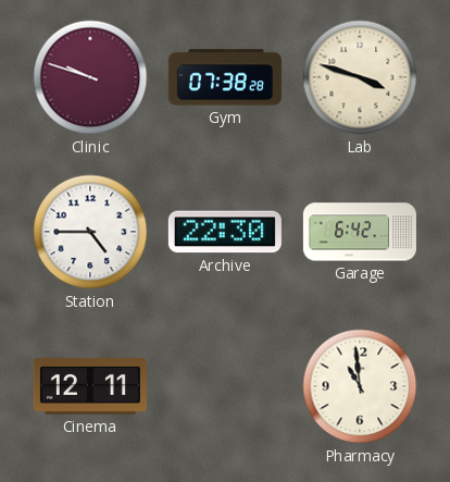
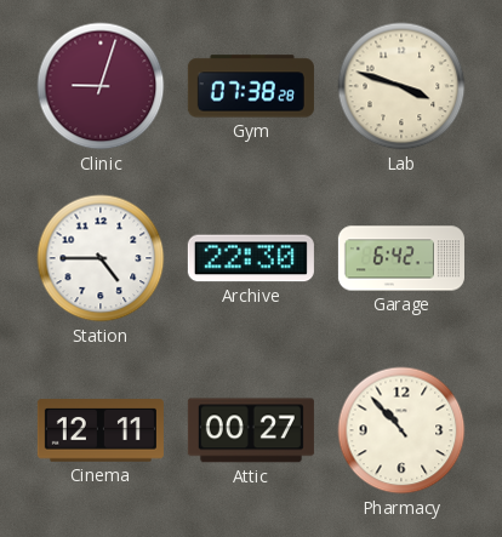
Clinic: 9:48 -> 9:03 (101, 86)
Attic: none -> 00:27 (251, 430)
Pharmacy: 10:59 -> 10:53 (401, 430)
